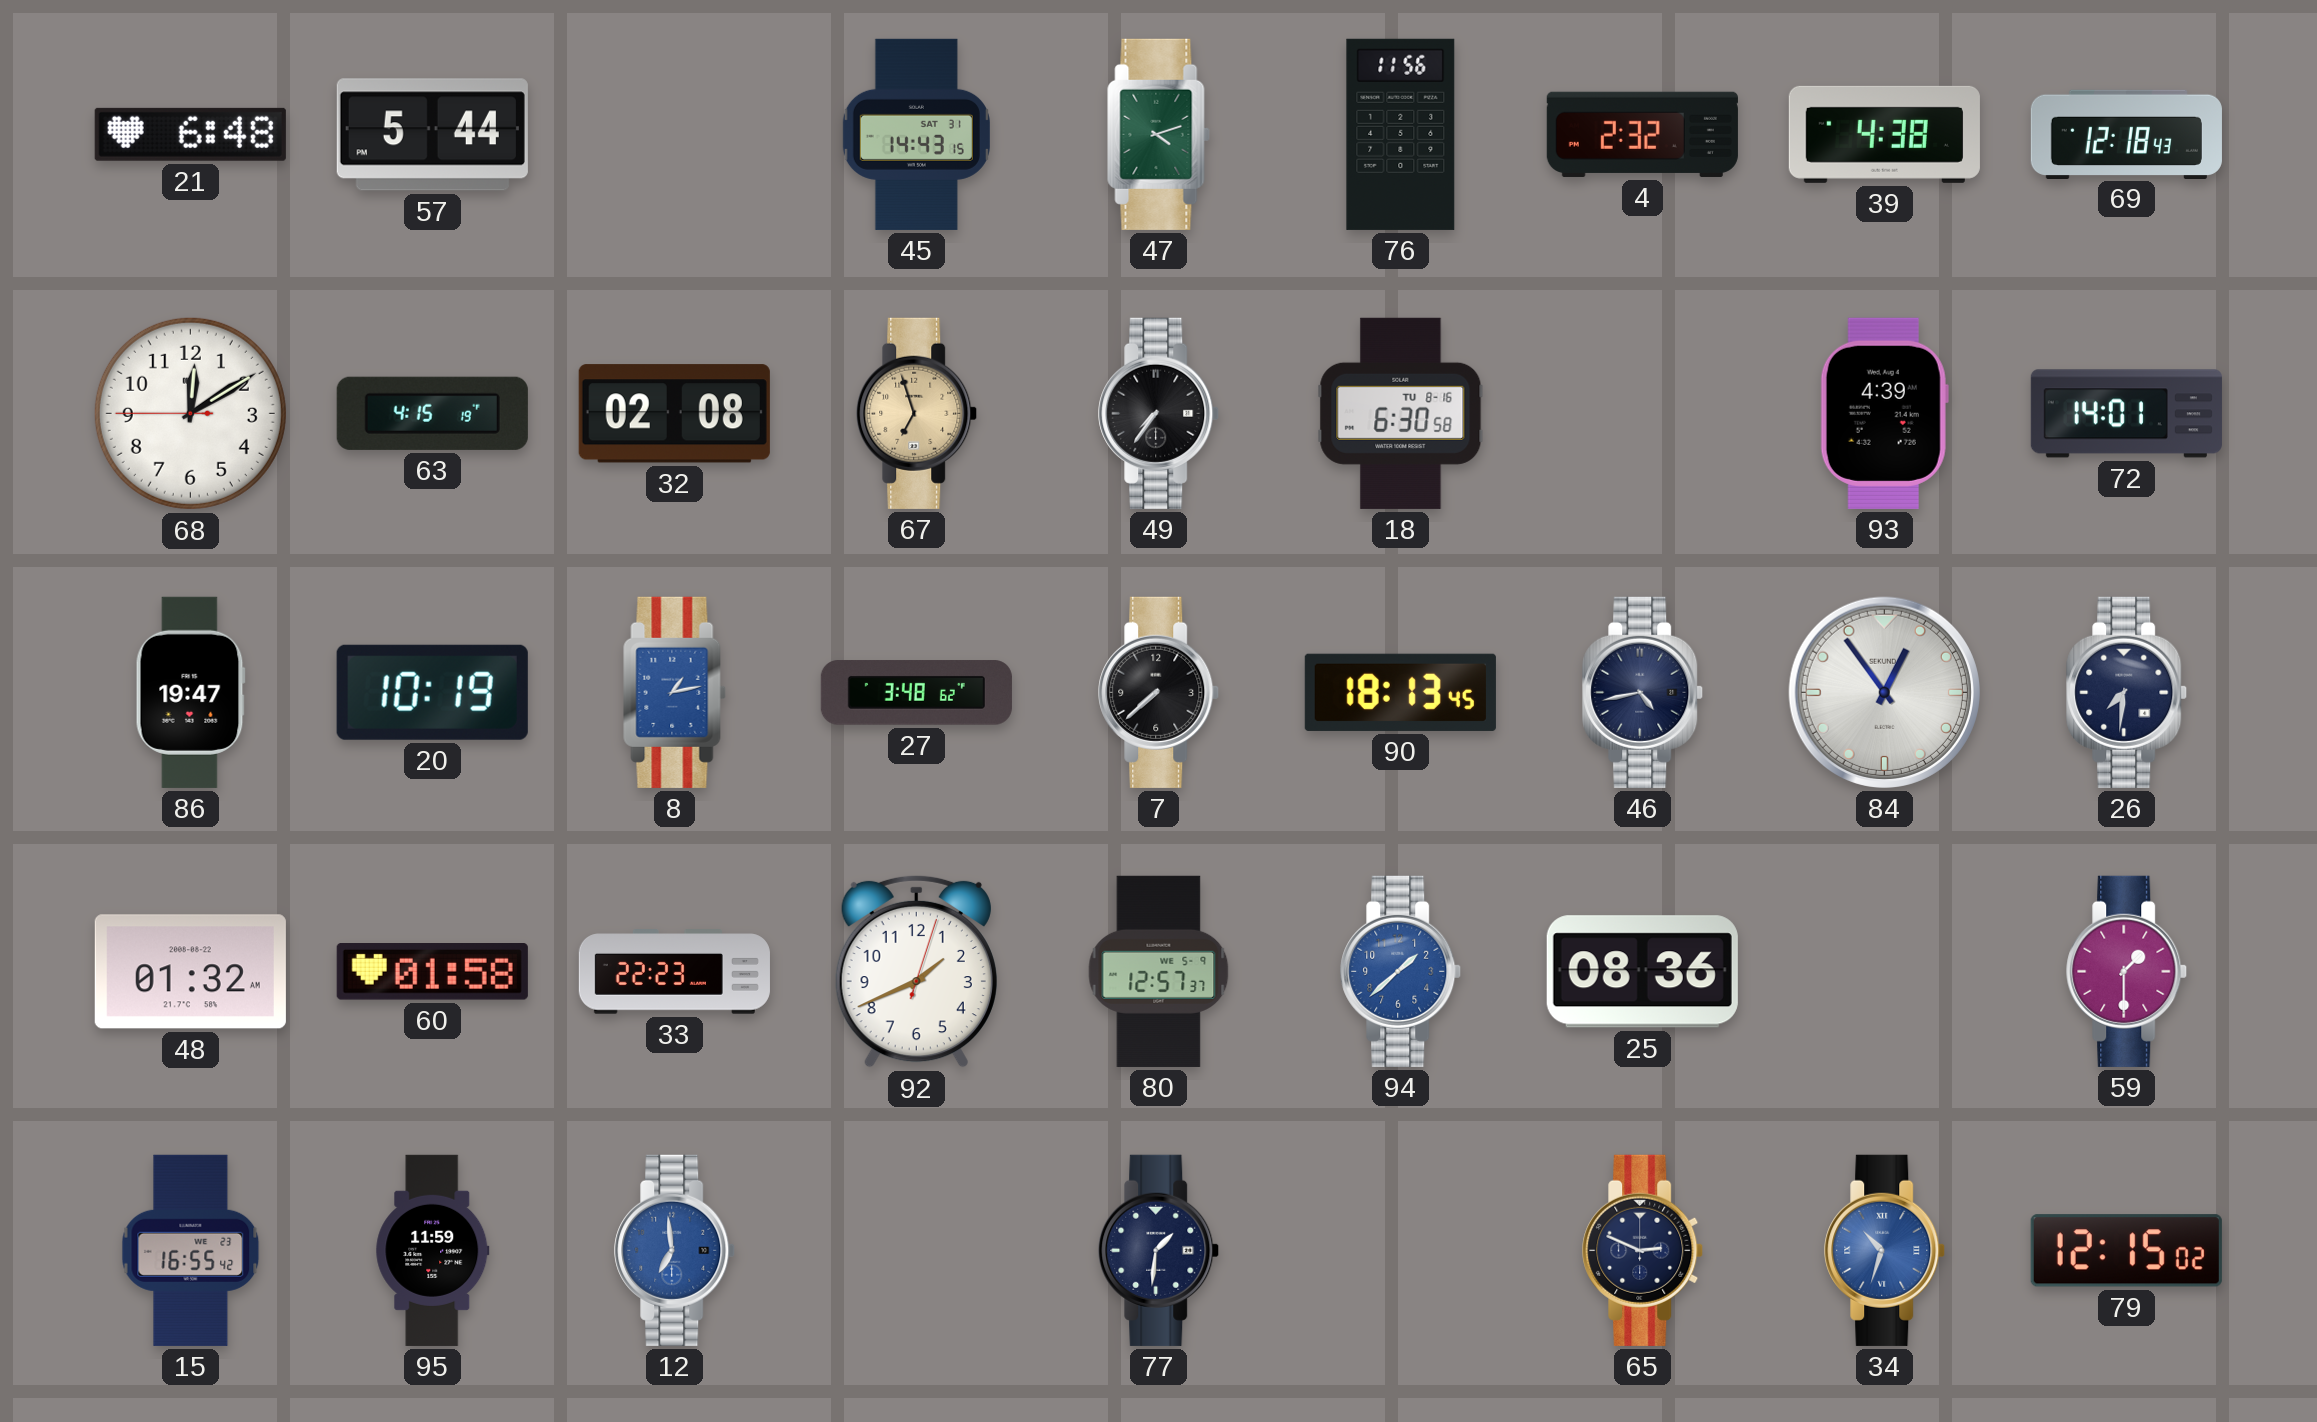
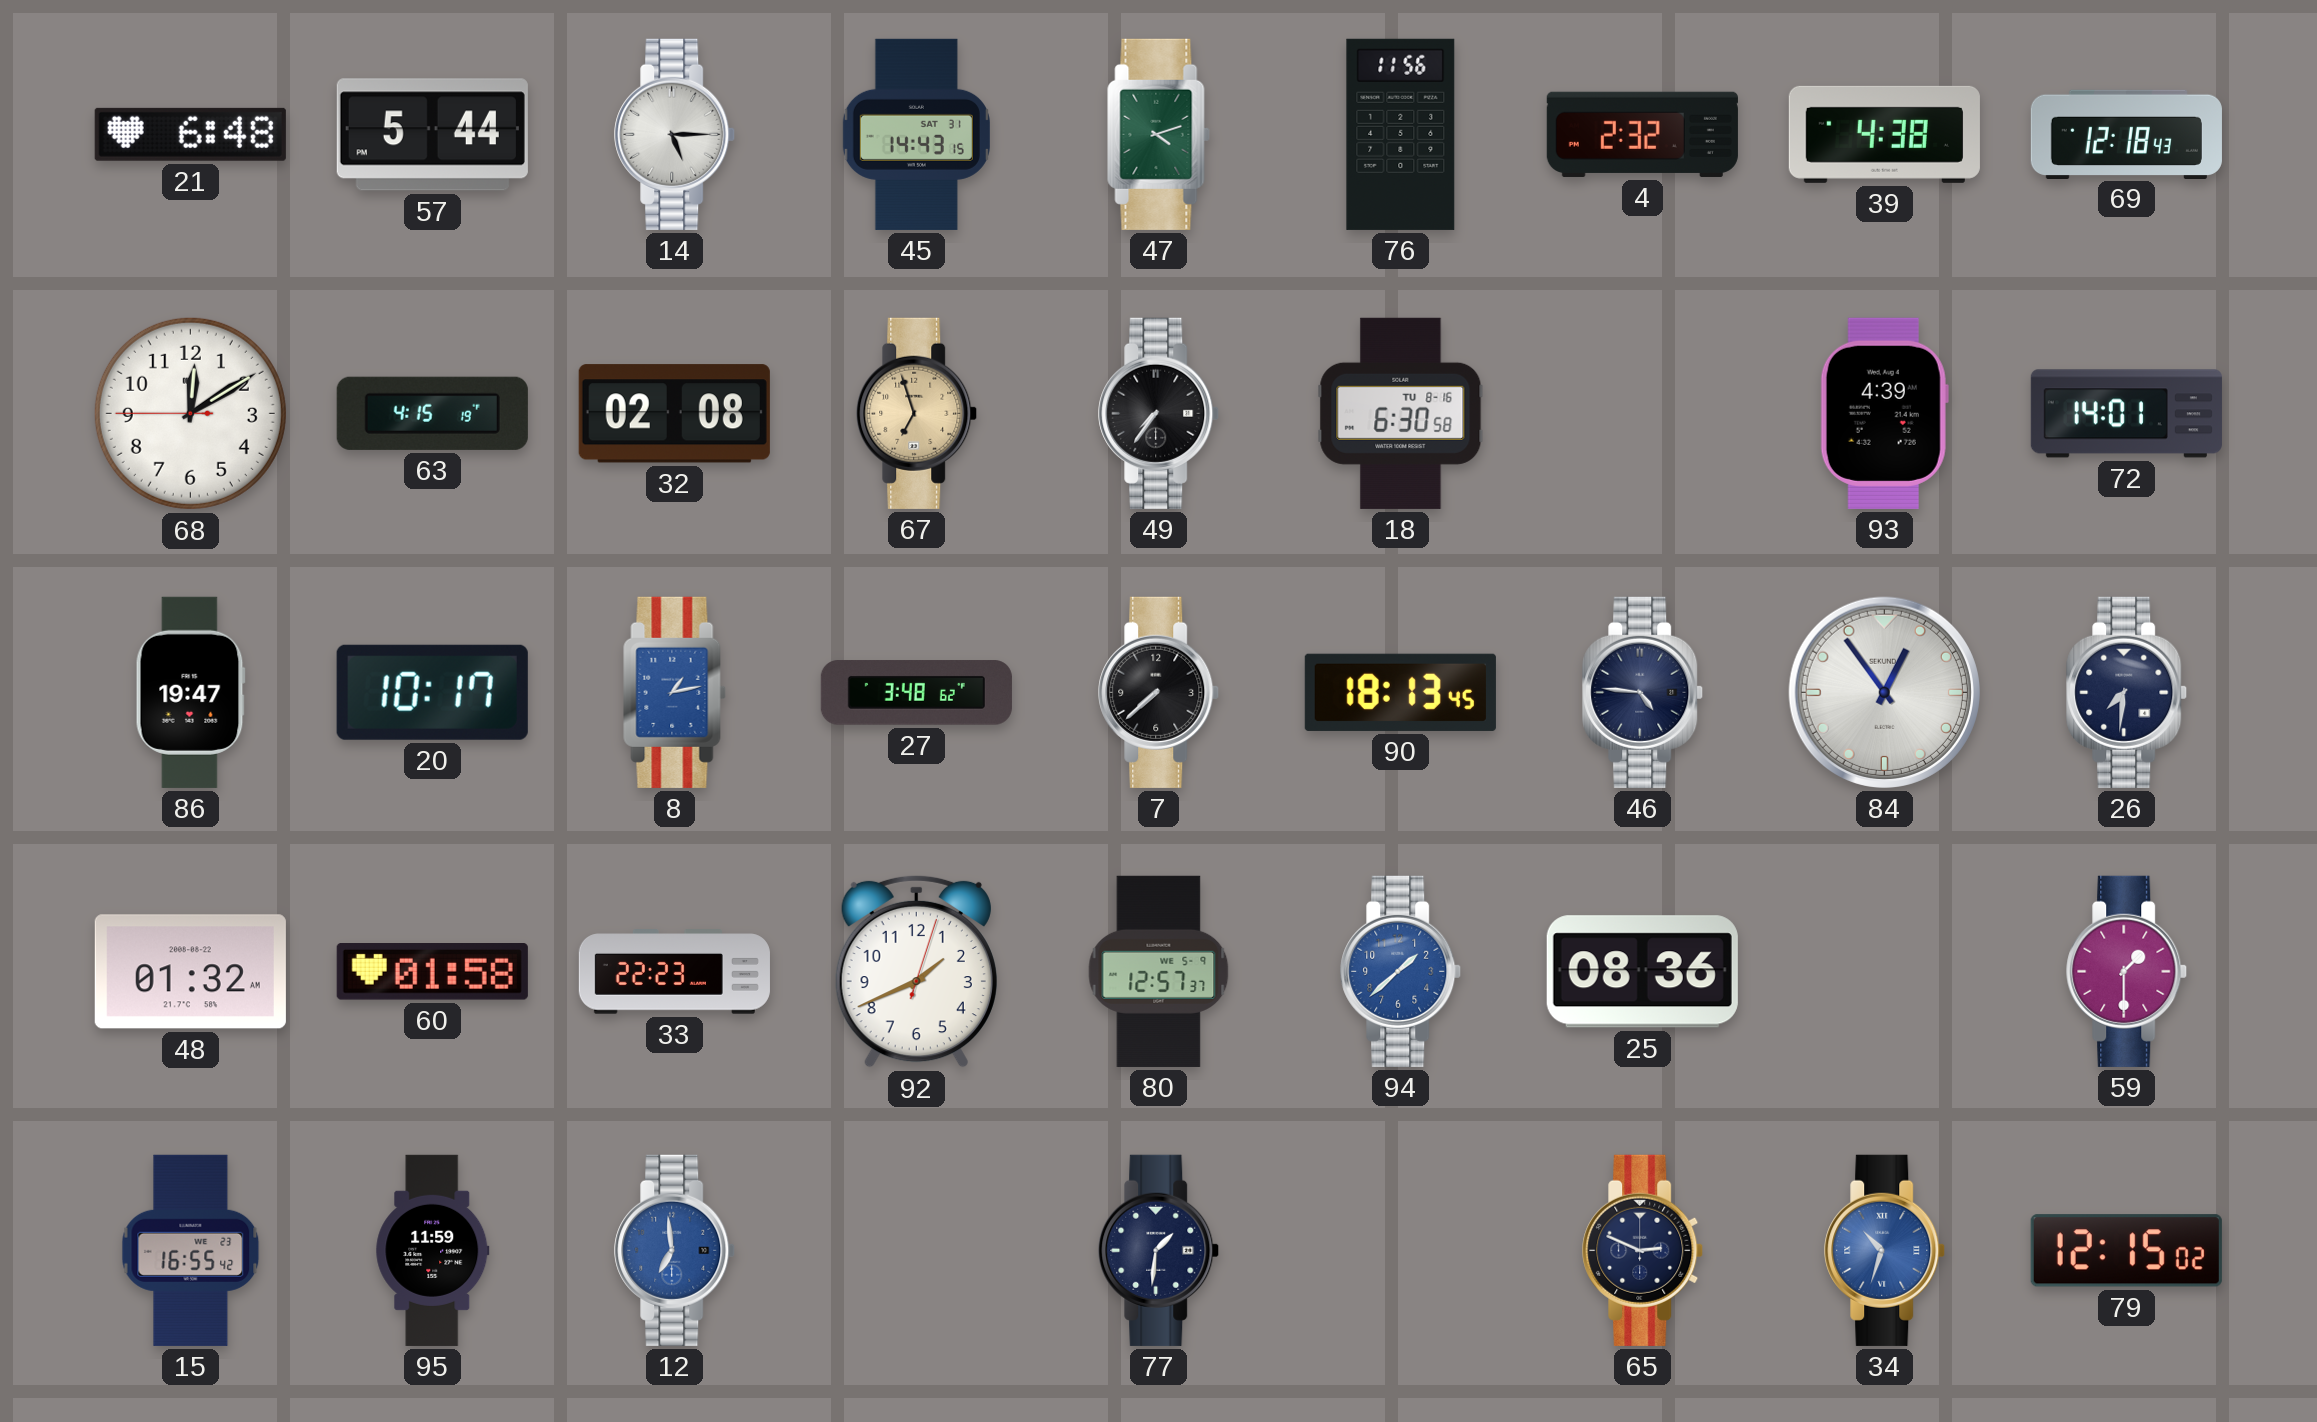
14: none -> 5:15 (675, 134)
20: 10:19 -> 10:17 (432, 692)
46: 4:43 -> 4:46 (1643, 692)
